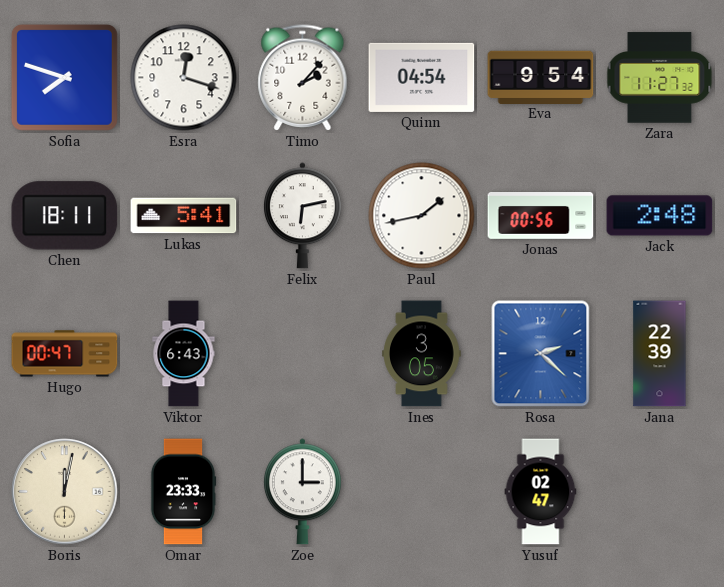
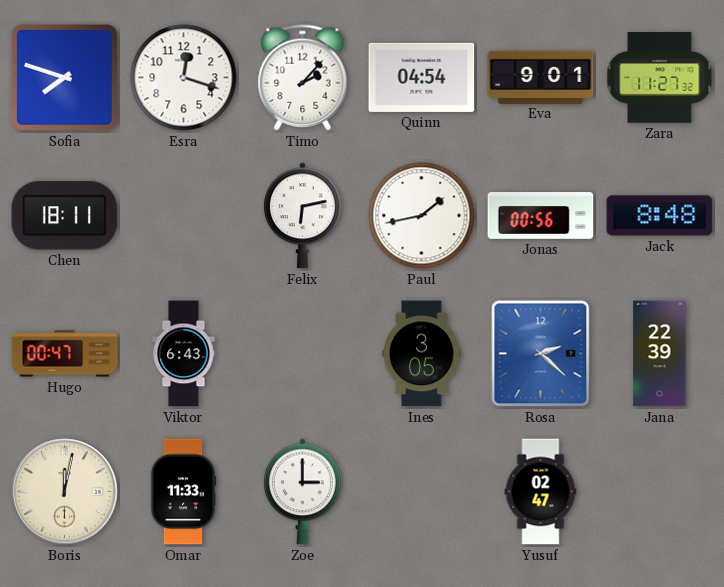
Eva: 9:54 -> 9:01 (541, 77)
Lukas: 5:41 -> none (184, 216)
Jack: 2:48 -> 8:48 (660, 216)
Omar: 23:33 -> 11:33 (183, 492)
